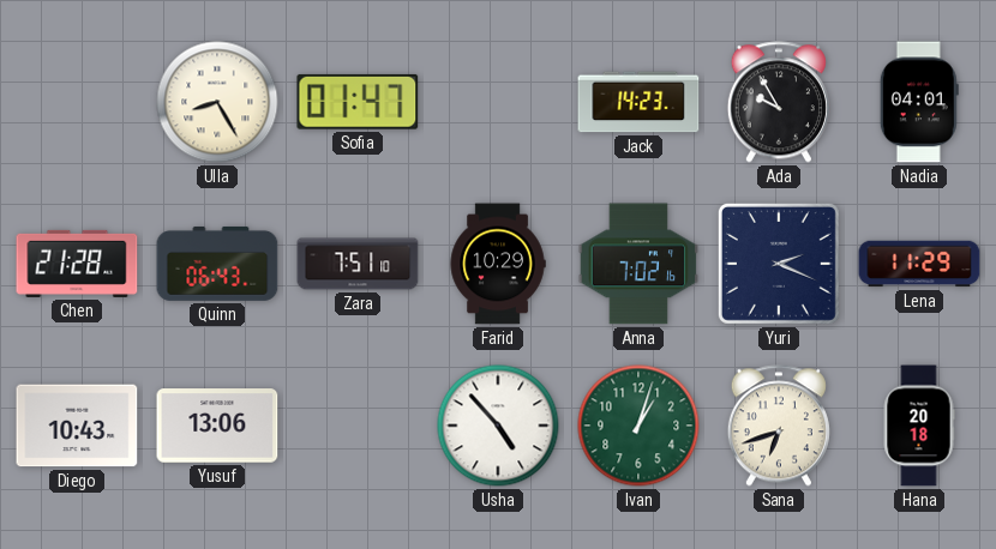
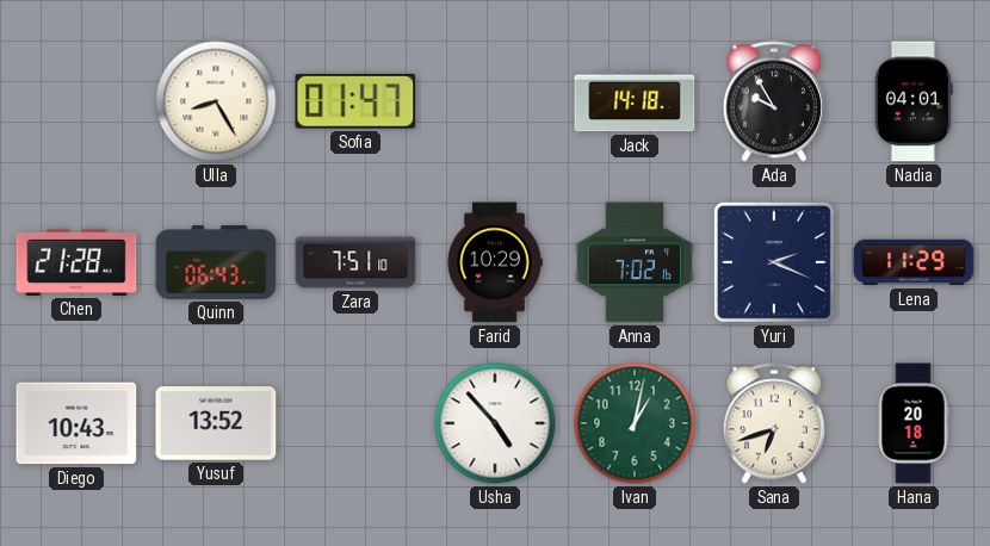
Jack: 14:23 -> 14:18 (635, 101)
Yusuf: 13:06 -> 13:52 (216, 423)
Ivan: 1:03 -> 1:02 (635, 423)
